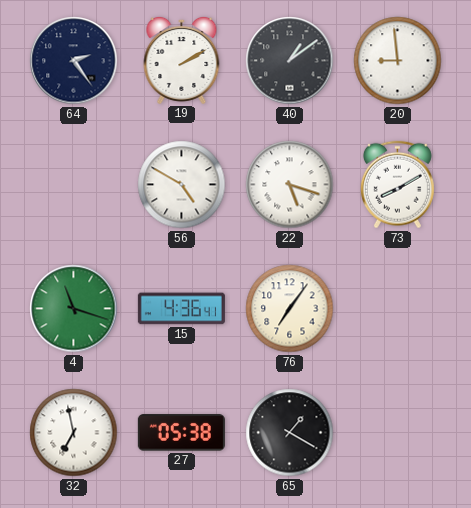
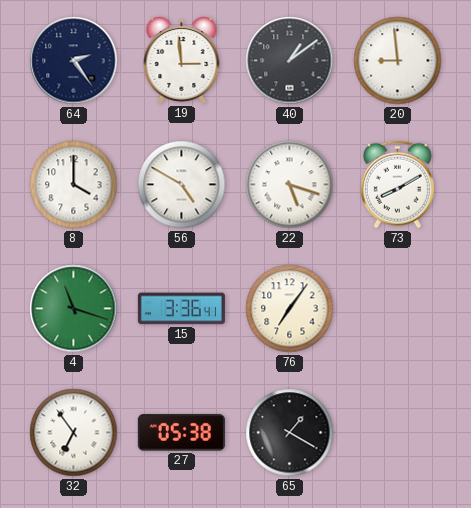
19: 2:10 -> 2:59 (182, 60)
8: none -> 4:00 (74, 185)
15: 4:36 -> 3:36 (181, 309)
32: 6:58 -> 6:54 (74, 433)
